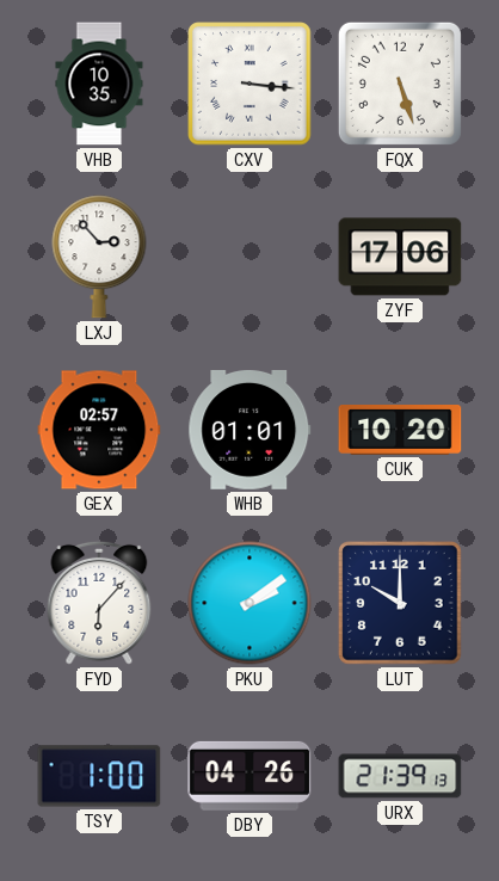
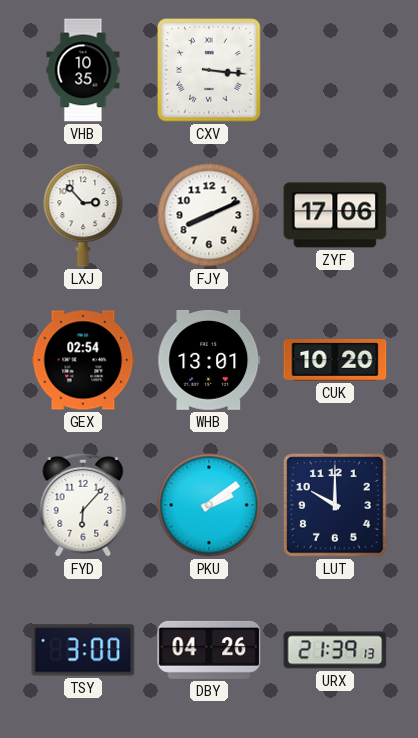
FQX: 5:27 -> none (400, 84)
FJY: none -> 8:11 (209, 215)
GEX: 02:57 -> 02:54 (83, 360)
WHB: 01:01 -> 13:01 (209, 360)
TSY: 1:00 -> 3:00 (83, 650)
